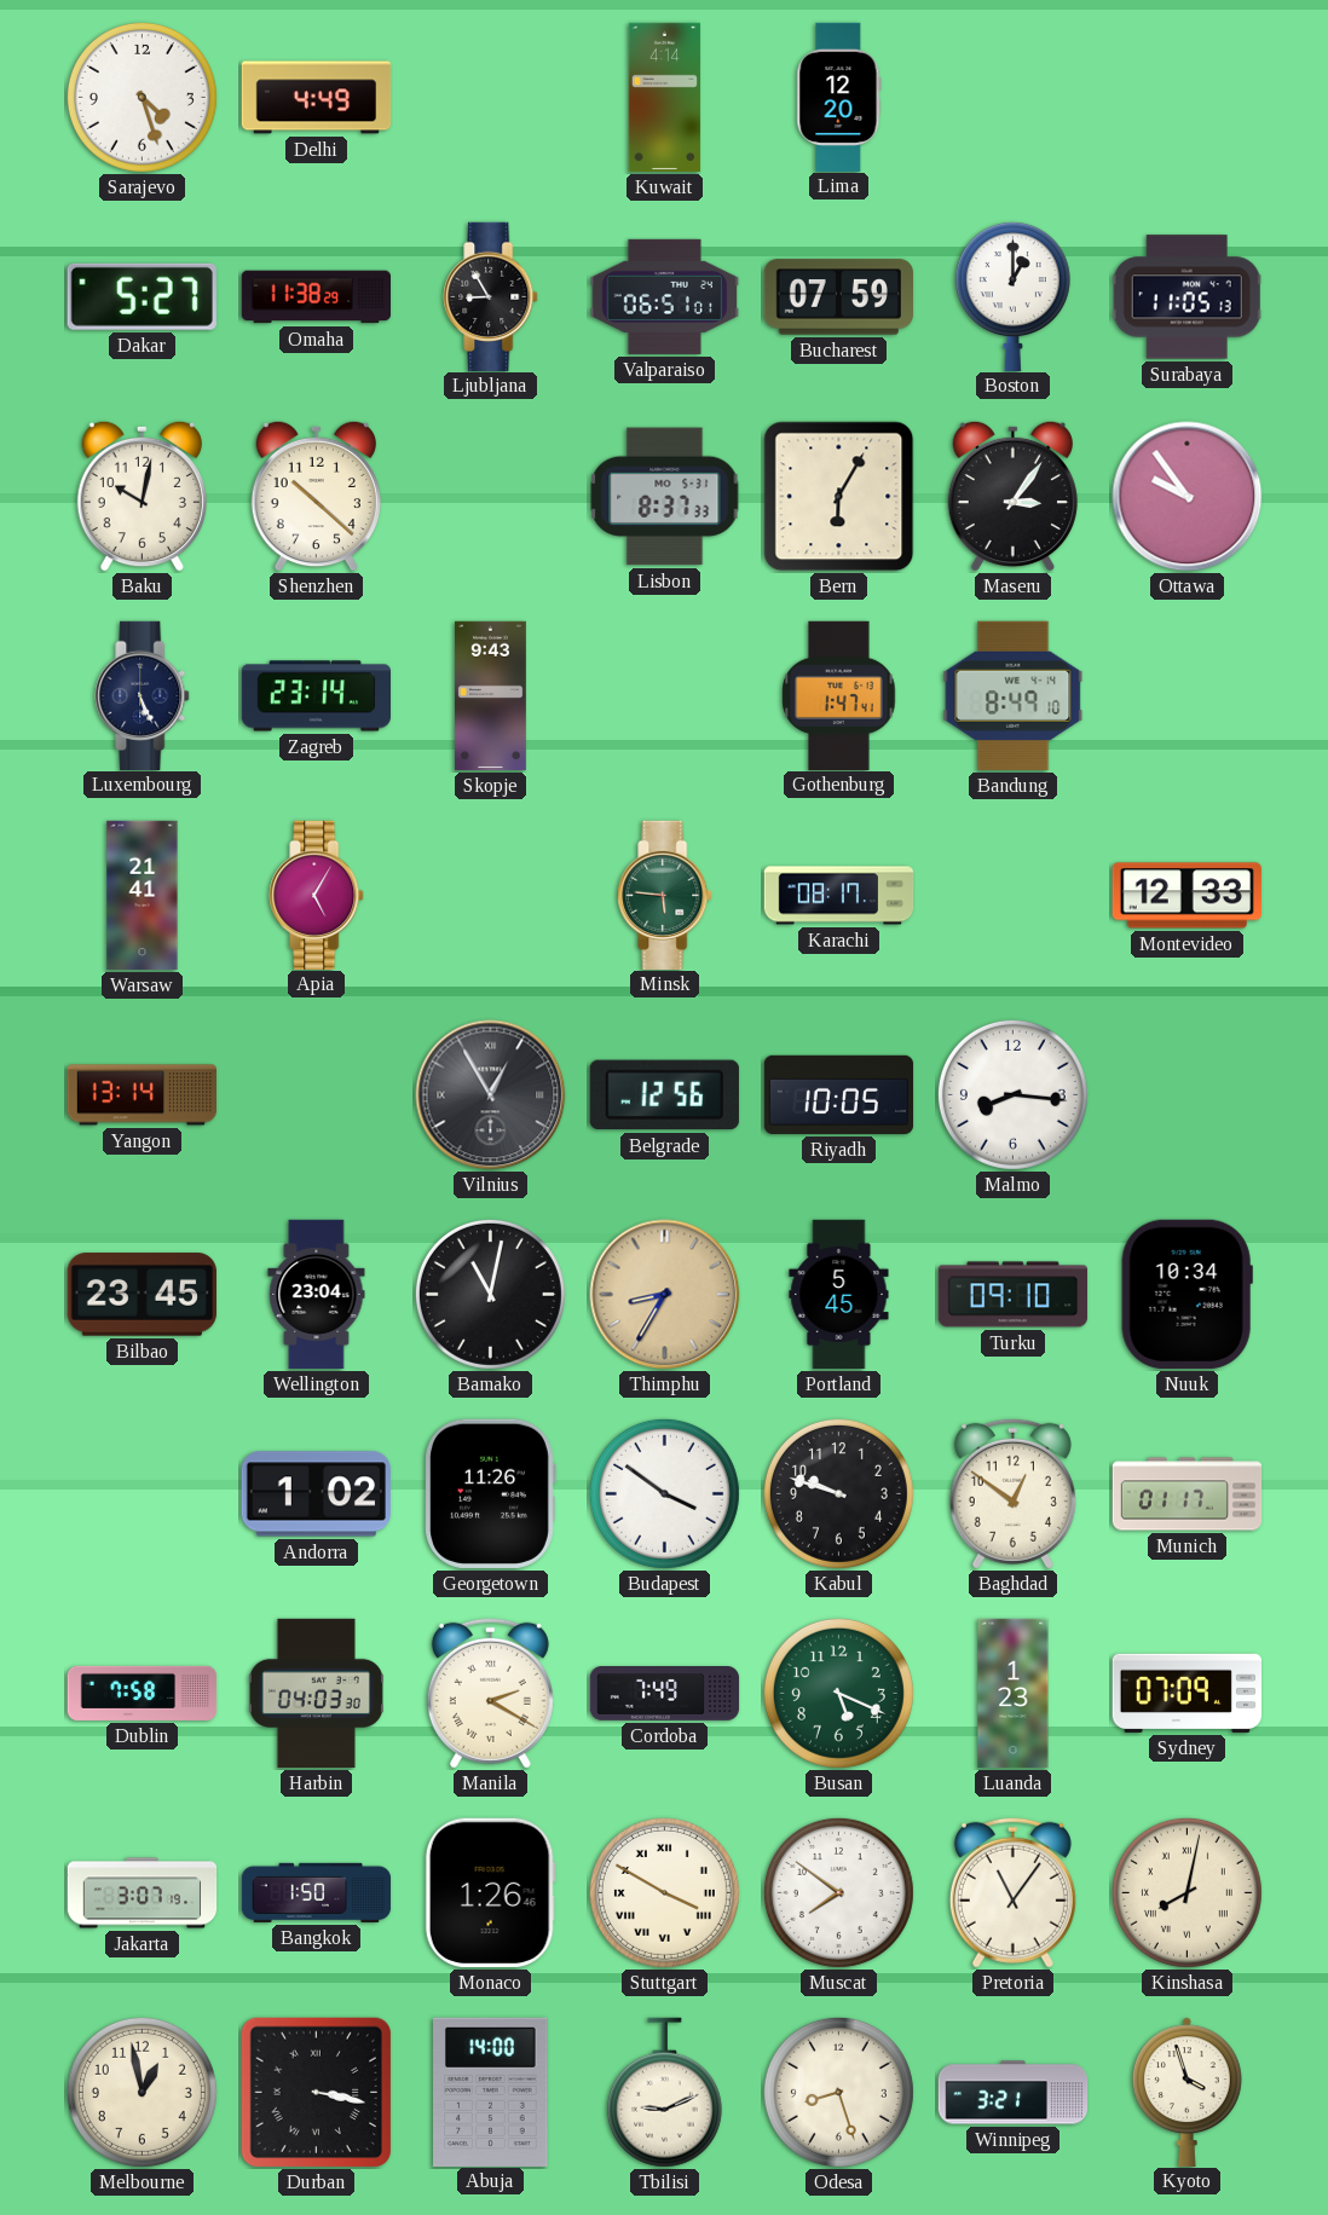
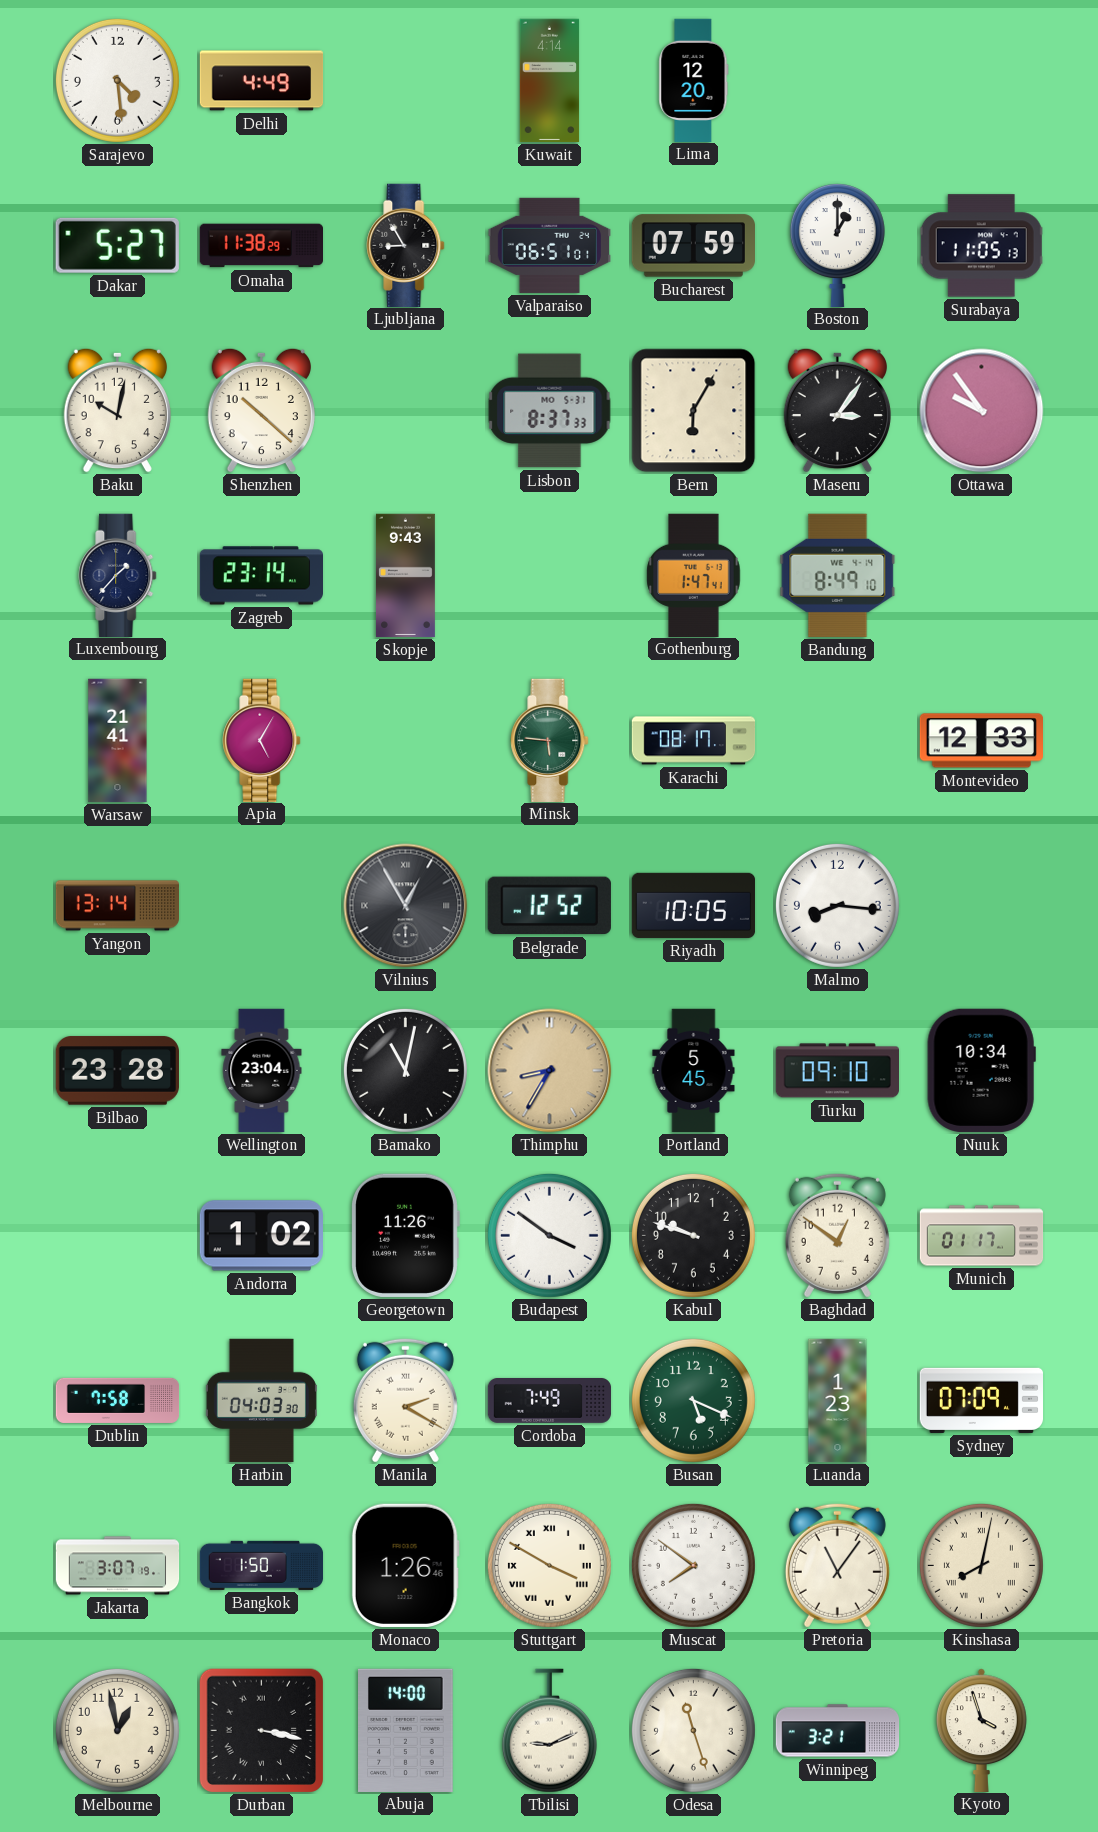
Sarajevo: 4:27 -> 4:29 (117, 80)
Luxembourg: 5:26 -> 1:37 (118, 575)
Belgrade: 12:56 -> 12:52 (549, 906)
Bilbao: 23:45 -> 23:28 (117, 1071)
Odesa: 8:27 -> 11:27 (693, 1730)
